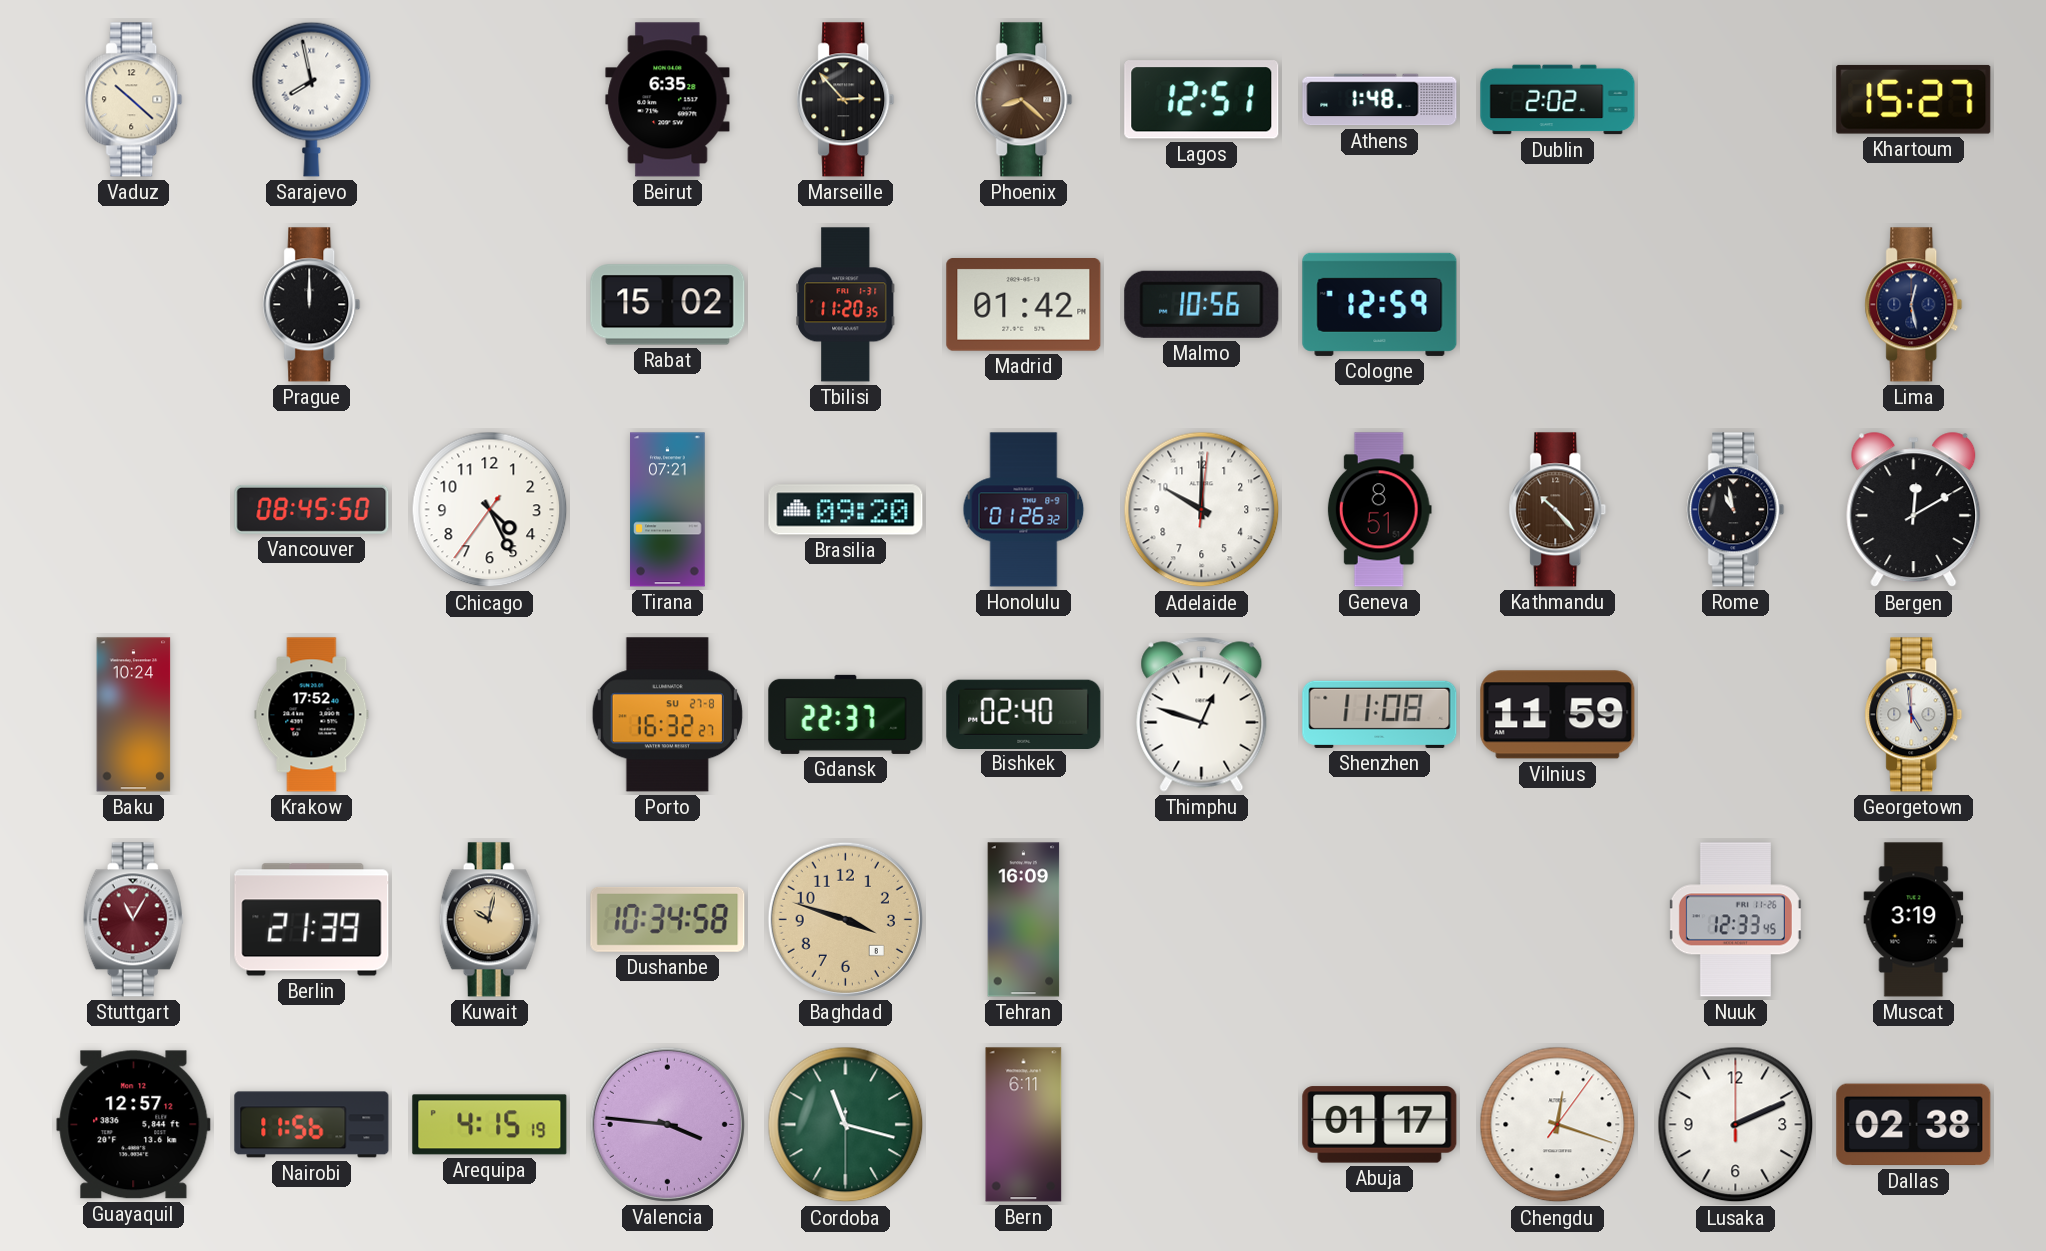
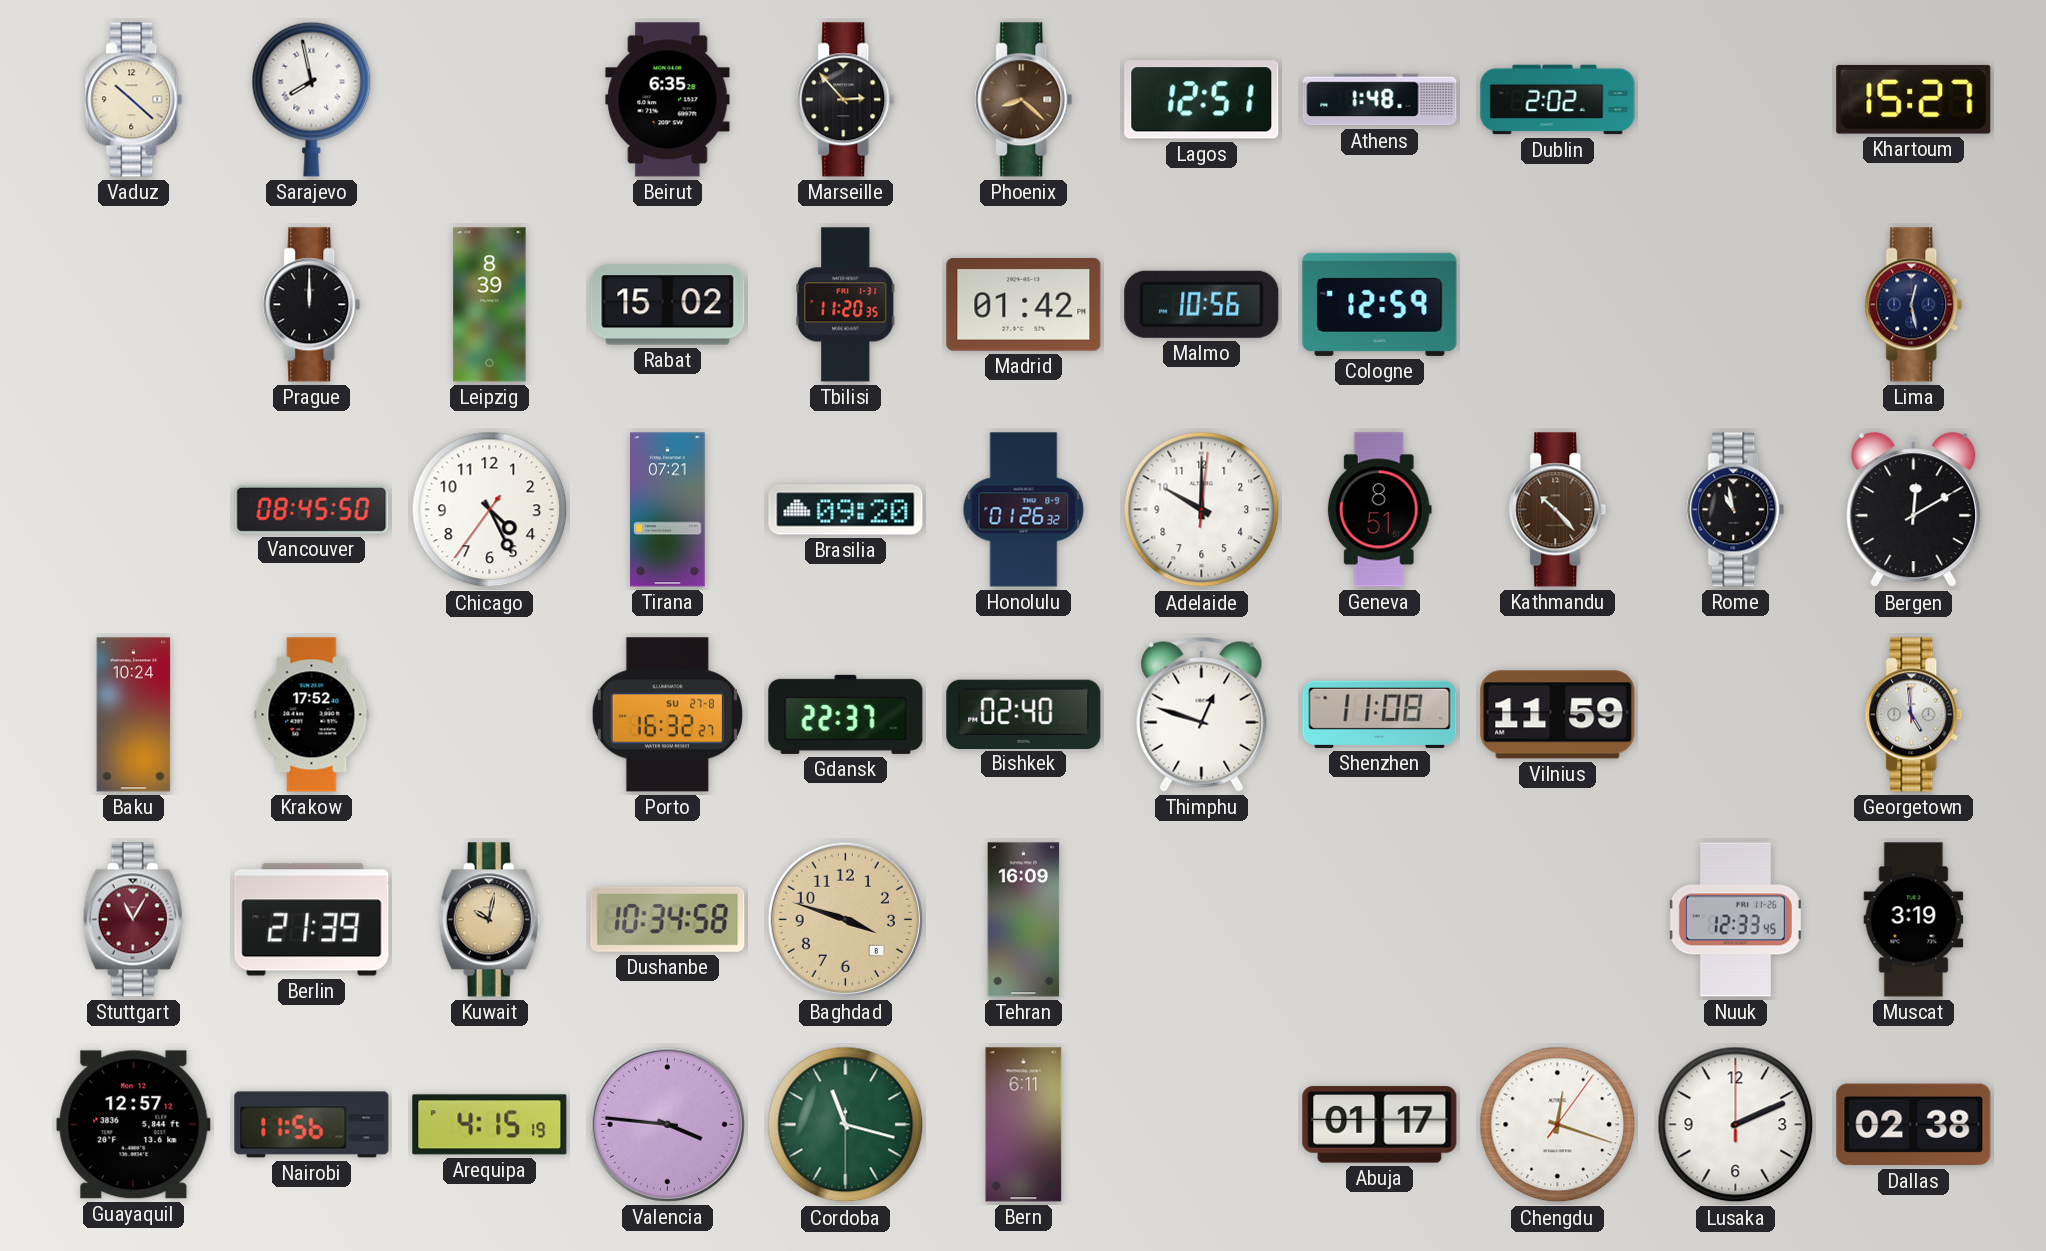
Leipzig: none -> 8:39 (490, 305)
